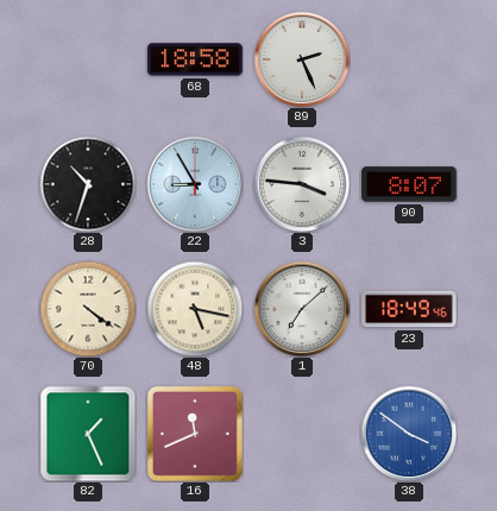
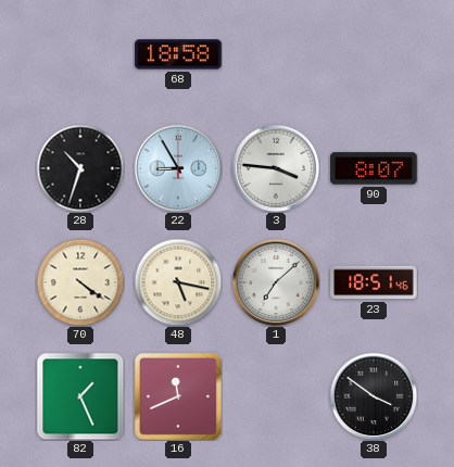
89: 2:26 -> none (302, 59)
23: 18:49 -> 18:51 (374, 282)
38 dial: blue -> black (374, 396)
